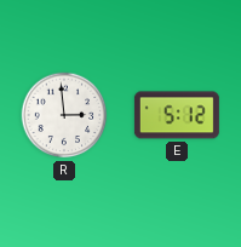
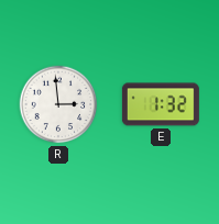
E: 5:12 -> 1:32 (161, 104)
